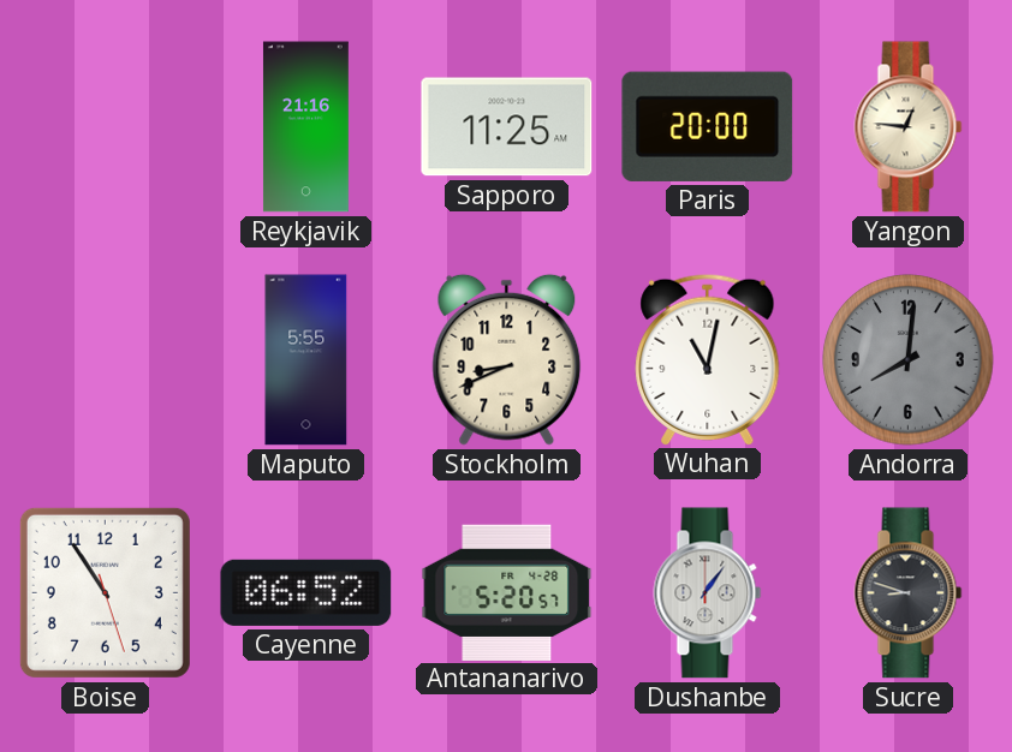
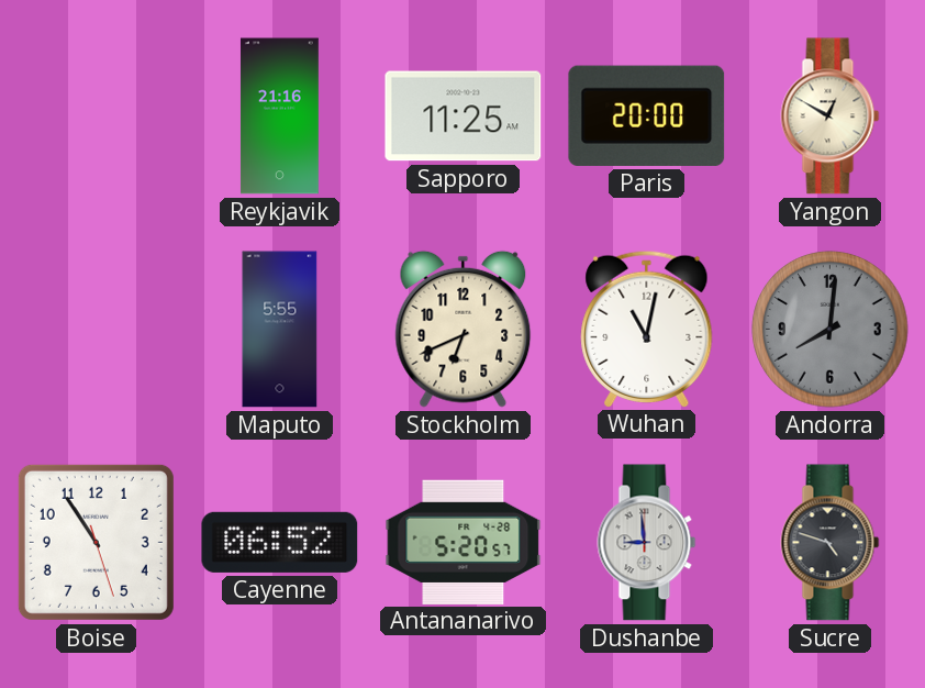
Yangon: 12:46 -> 12:50 (831, 116)
Stockholm: 8:41 -> 6:41 (464, 329)
Dushanbe: 1:06 -> 8:59 (647, 543)
Sucre: 8:48 -> 4:48 (831, 543)
